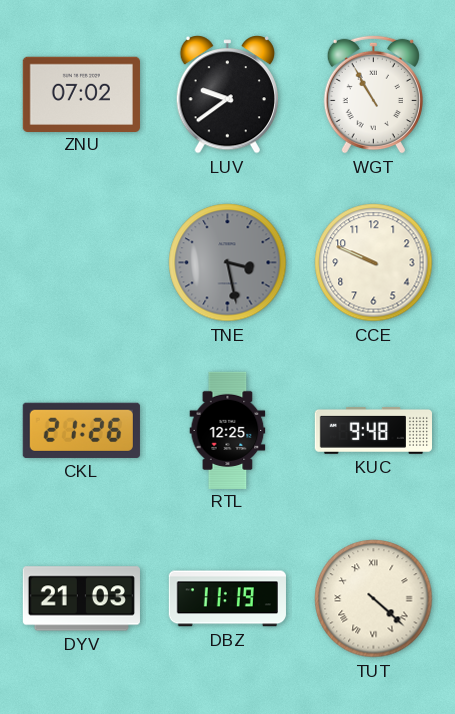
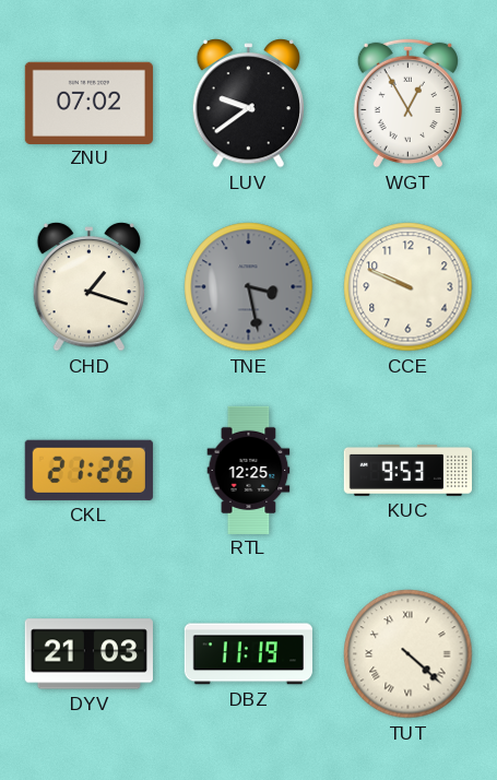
WGT: 10:55 -> 12:55 (407, 103)
CHD: none -> 1:18 (88, 287)
KUC: 9:48 -> 9:53 (407, 470)
